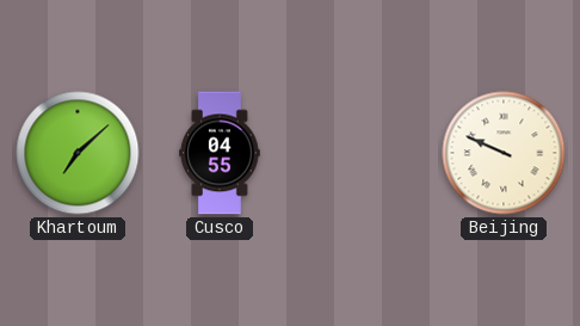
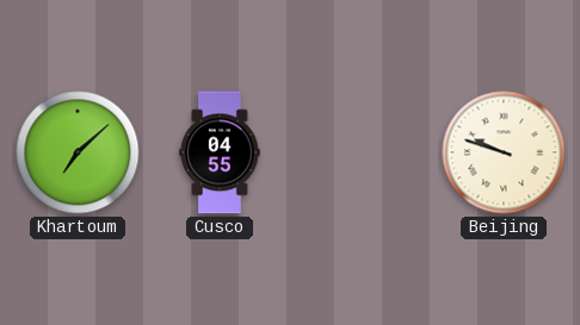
Beijing: 9:49 -> 9:48 (504, 152)
